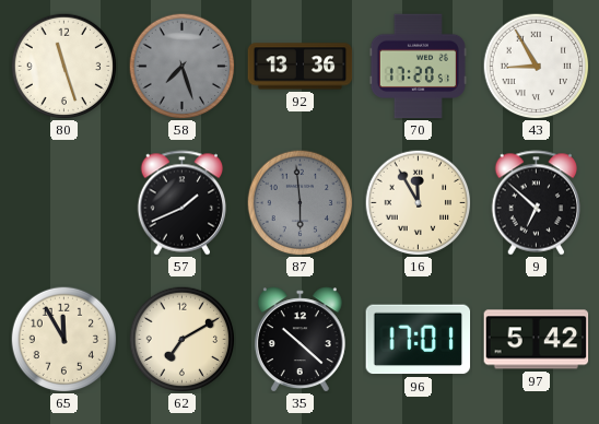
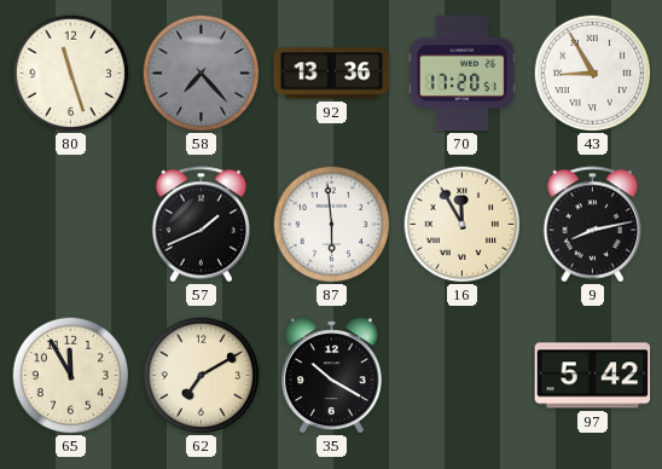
58: 7:27 -> 7:23 (201, 73)
87 dial: grey -> white (331, 224)
9: 6:52 -> 8:13 (593, 225)
35: 10:22 -> 10:20 (331, 376)
96: 17:01 -> none (419, 340)
